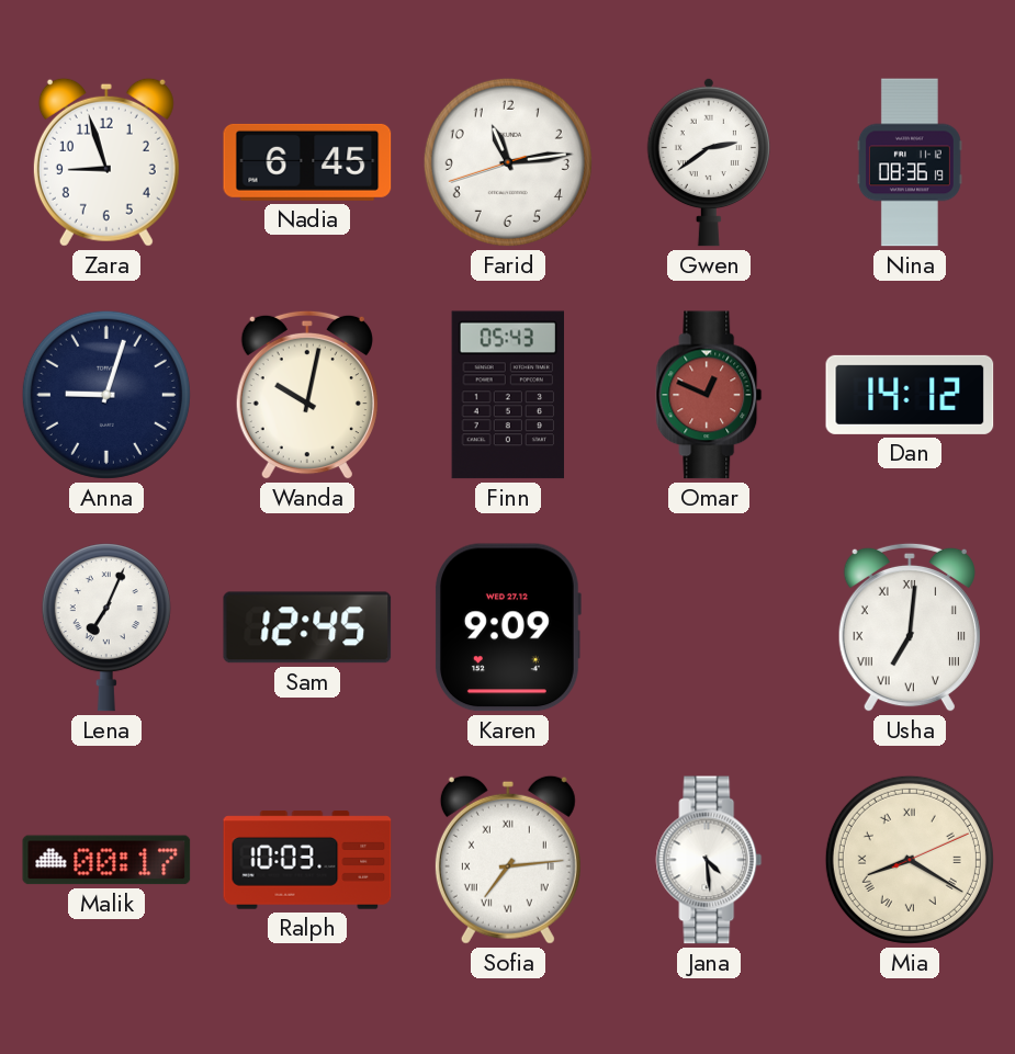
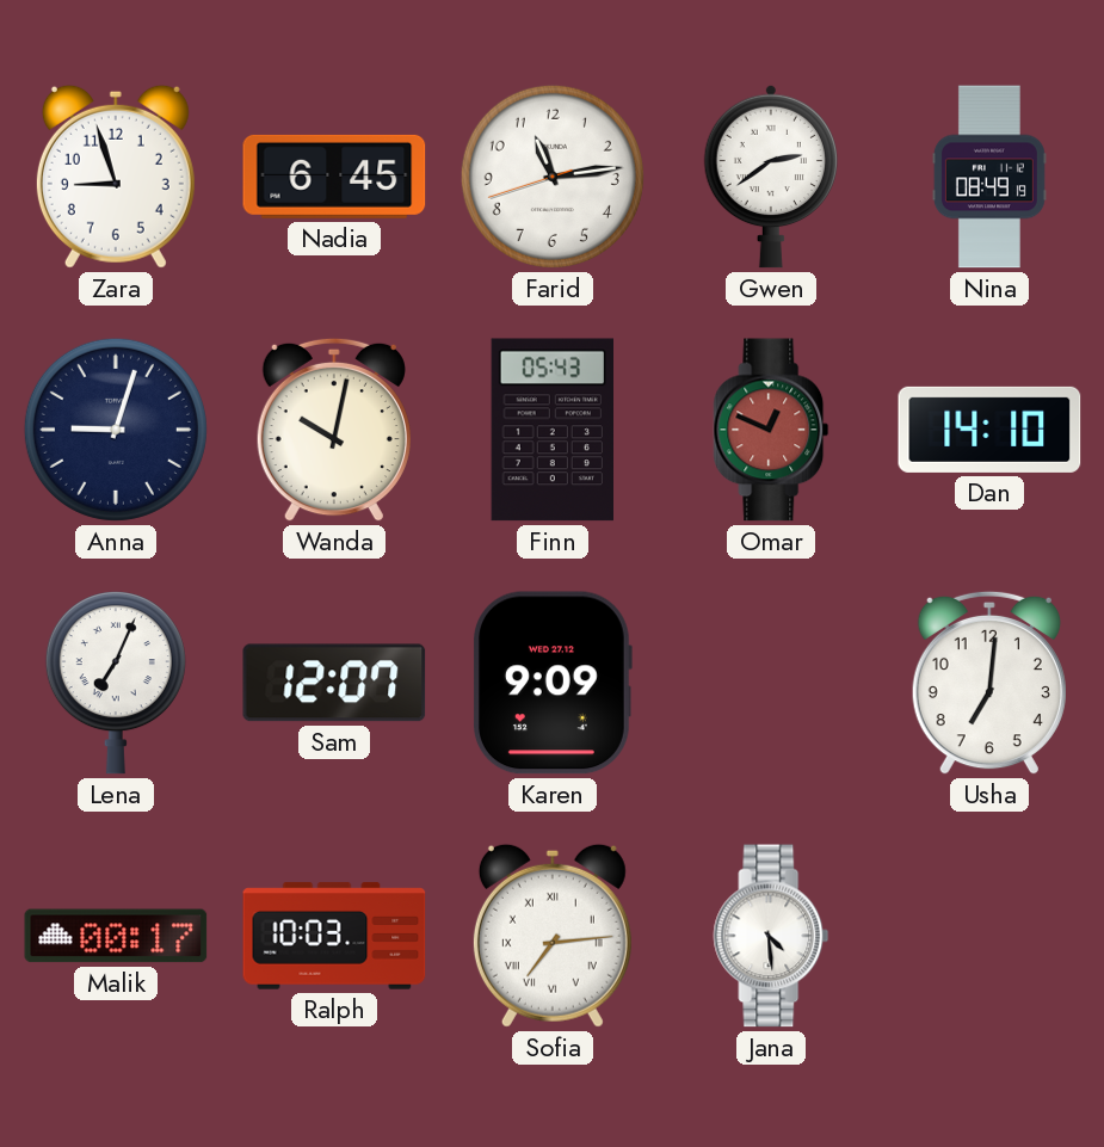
Nina: 08:36 -> 08:49 (989, 177)
Dan: 14:12 -> 14:10 (989, 430)
Sam: 12:45 -> 12:07 (334, 683)
Usha numerals: Roman -> Arabic (989, 683)
Mia: 8:20 -> none (910, 860)
